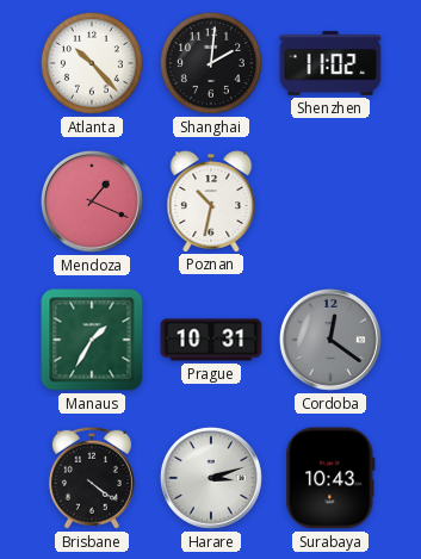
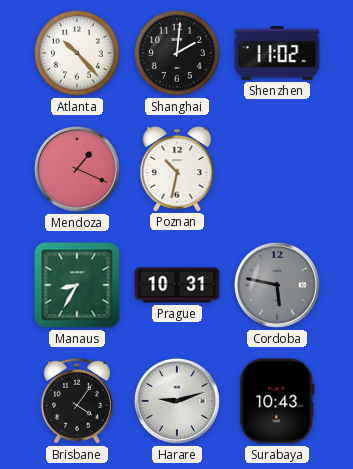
Manaus: 1:35 -> 8:35 (77, 285)
Cordoba: 12:21 -> 5:47 (277, 285)
Brisbane: 4:21 -> 4:06 (77, 401)
Harare: 3:12 -> 9:12 (177, 401)
